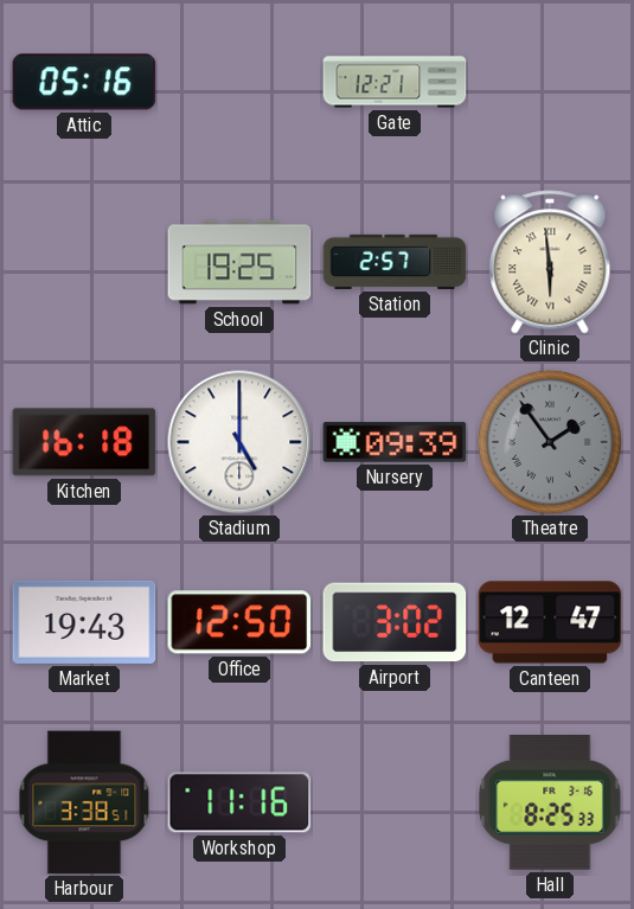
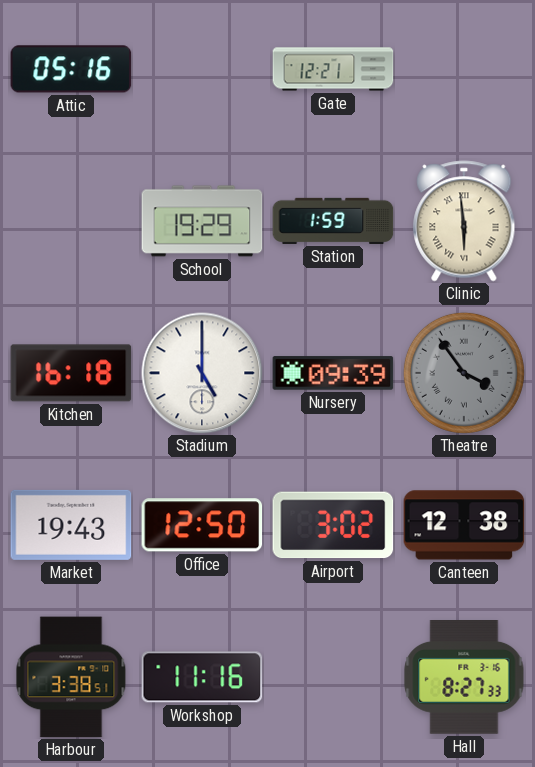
School: 19:25 -> 19:29 (202, 221)
Station: 2:57 -> 1:59 (333, 221)
Theatre: 1:54 -> 3:54 (464, 373)
Canteen: 12:47 -> 12:38 (464, 525)
Hall: 8:25 -> 8:27 (464, 678)
